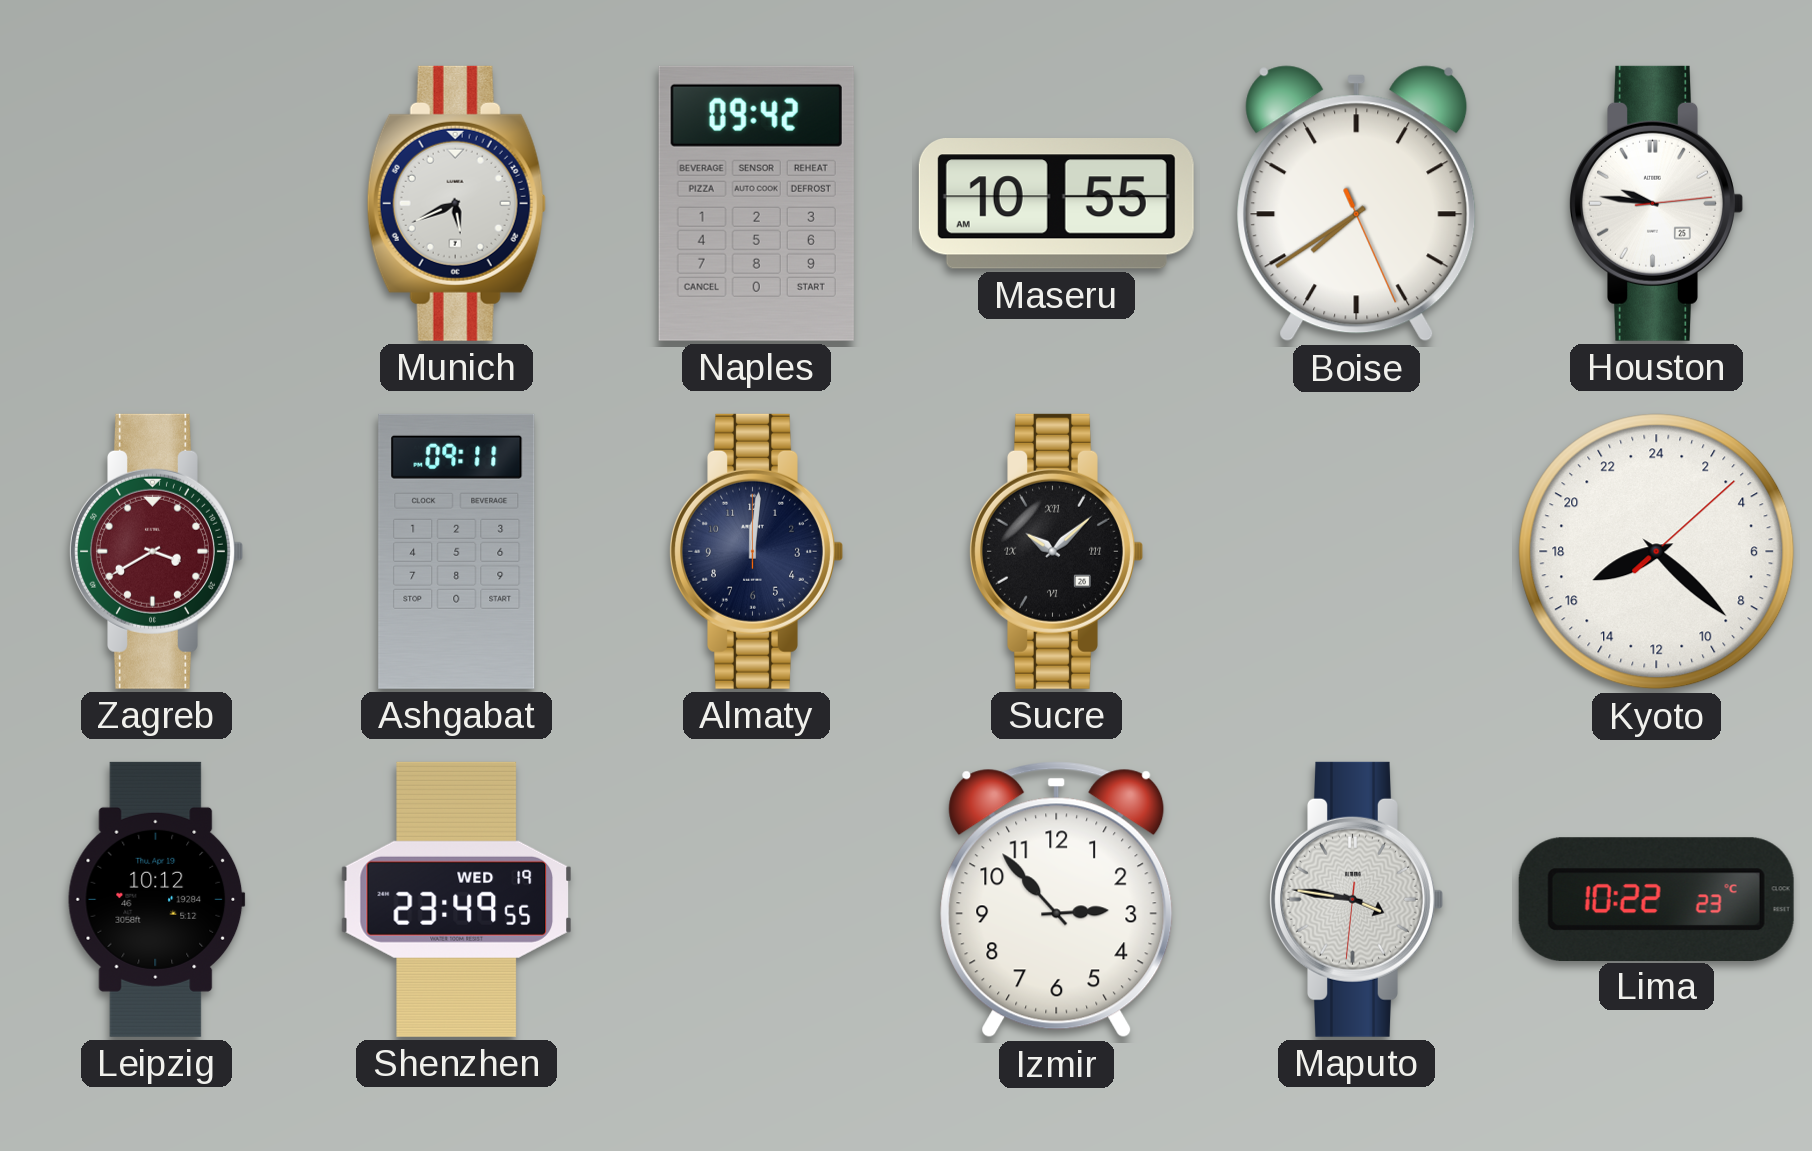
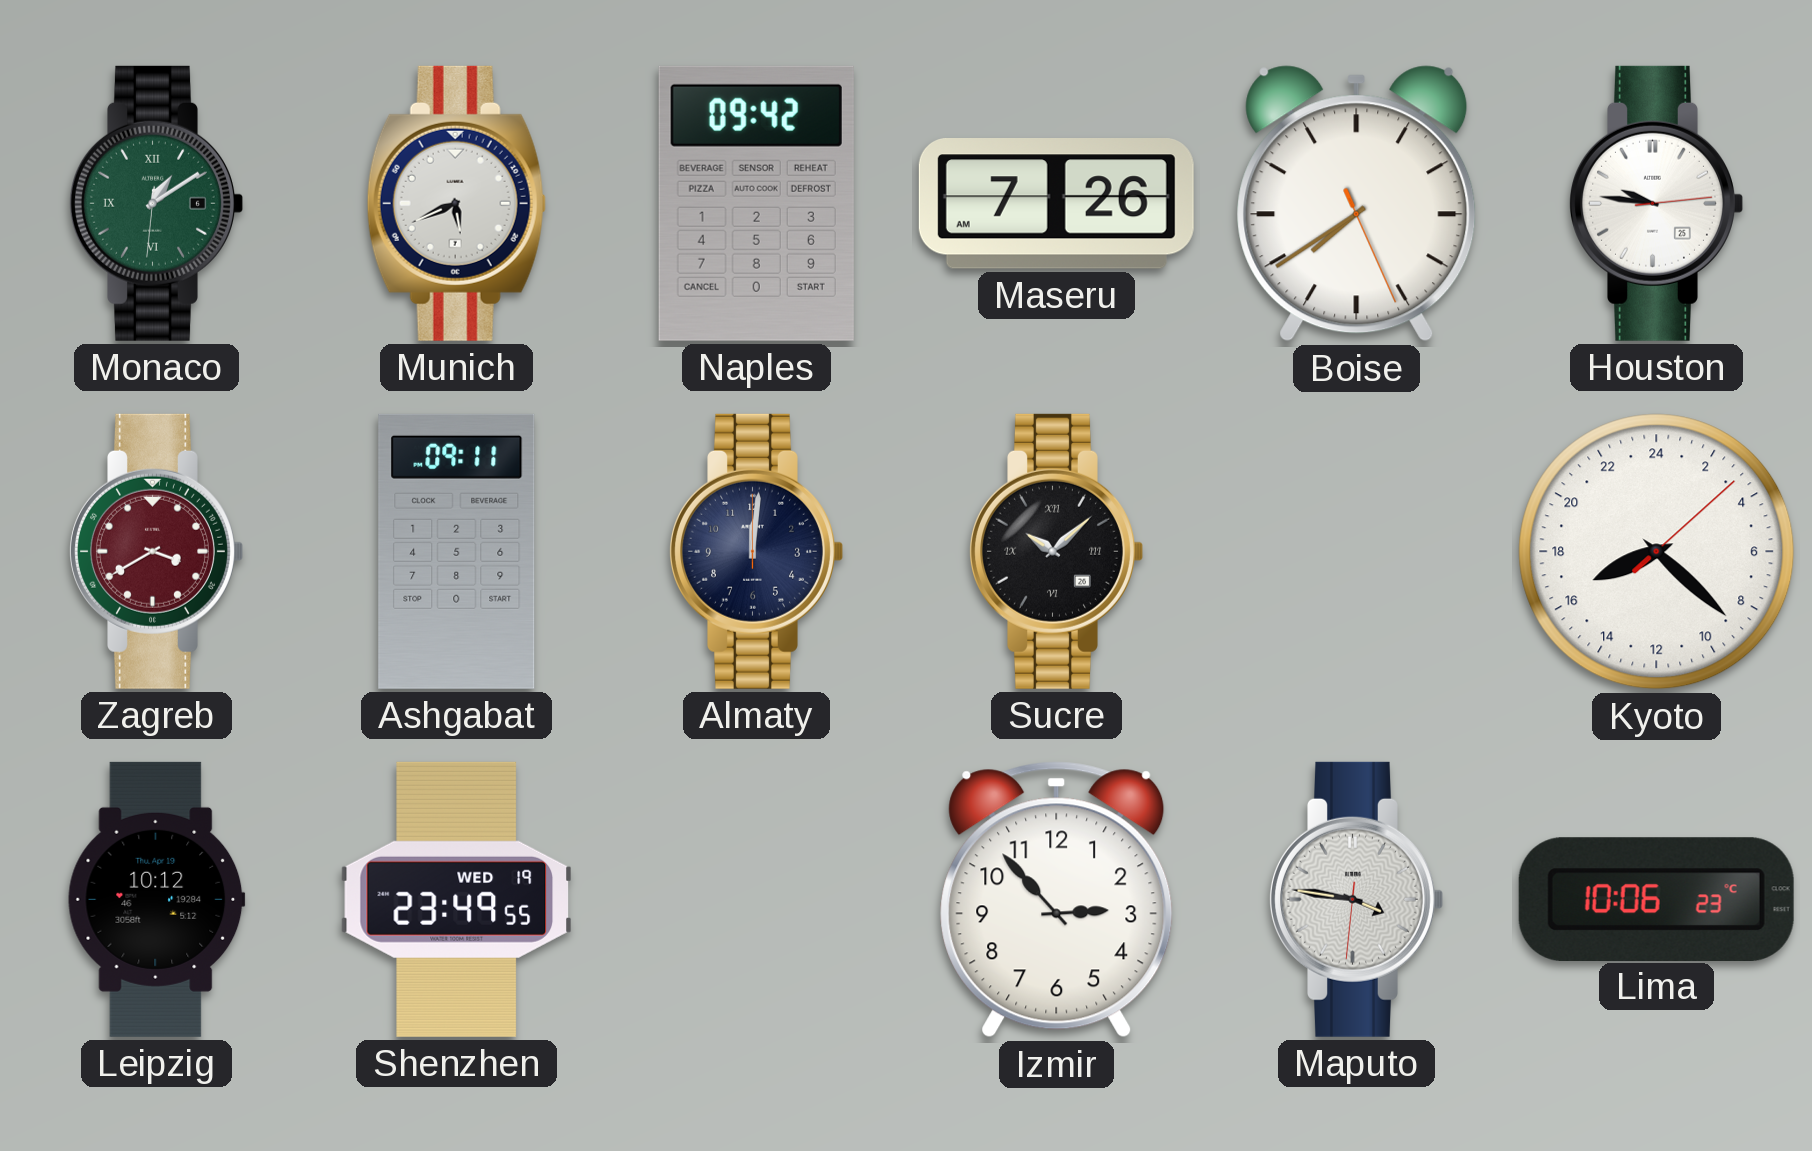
Monaco: none -> 1:09 (157, 203)
Maseru: 10:55 -> 7:26 (1056, 204)
Lima: 10:22 -> 10:06 (1656, 899)
